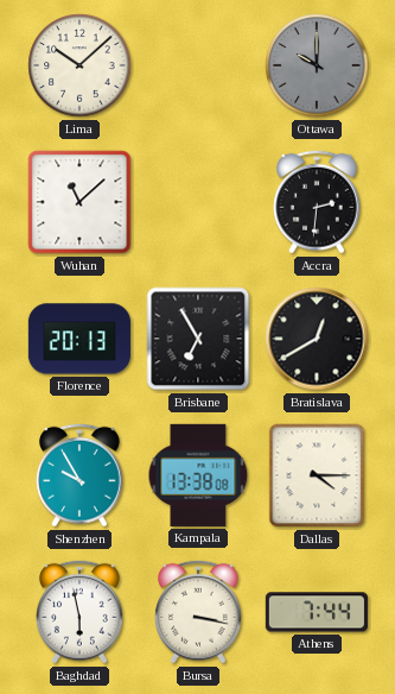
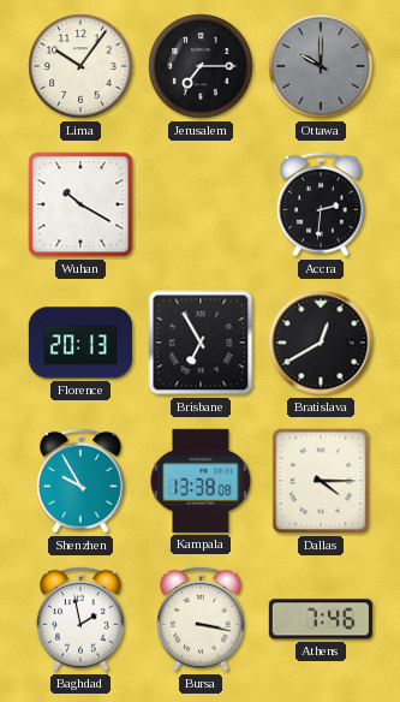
Lima: 10:08 -> 10:06 (80, 66)
Jerusalem: none -> 7:15 (201, 66)
Wuhan: 11:08 -> 10:20 (80, 204)
Baghdad: 5:58 -> 1:58 (82, 619)
Athens: 7:44 -> 7:46 (321, 619)
